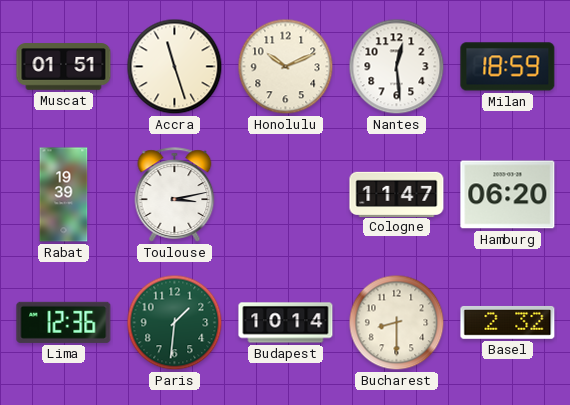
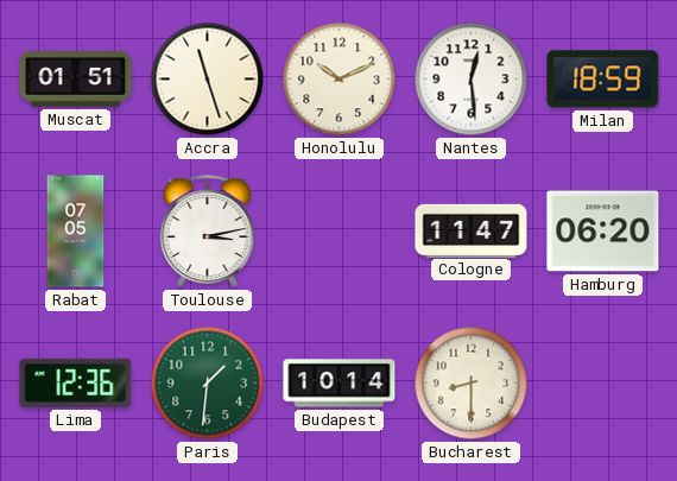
Rabat: 19:39 -> 07:05 (76, 232)
Basel: 2:32 -> none (508, 323)
